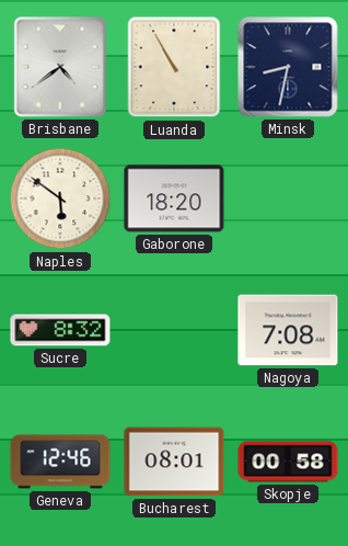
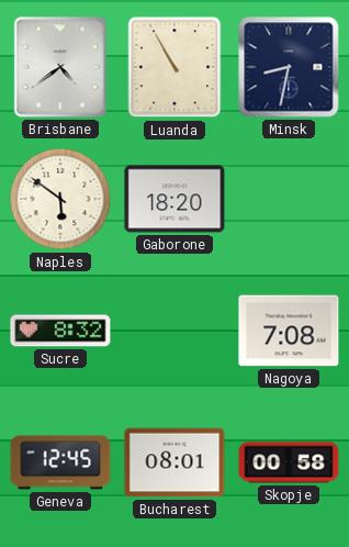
Geneva: 12:46 -> 12:45 (60, 462)
